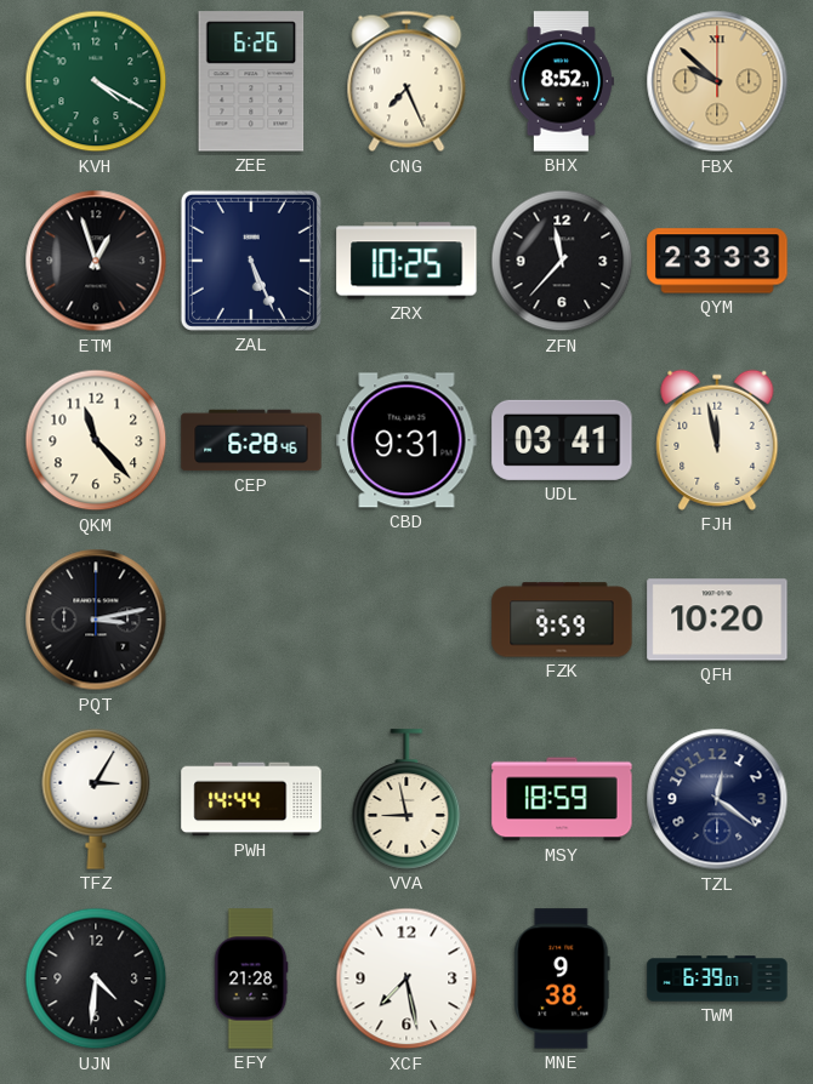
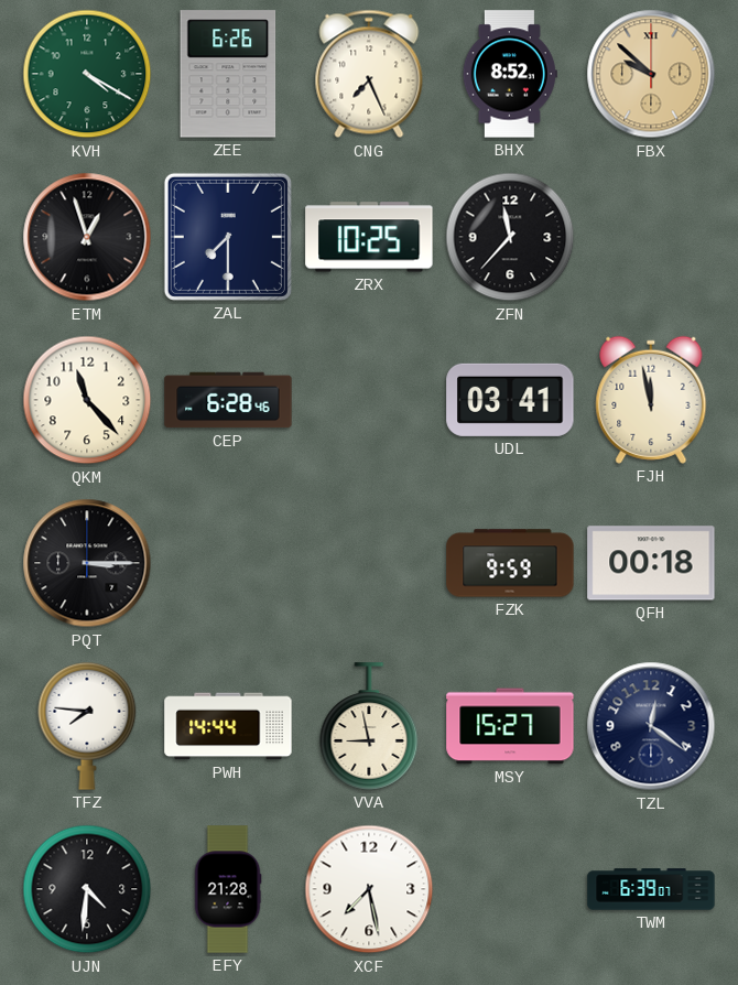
ZAL: 5:26 -> 7:30 (228, 237)
QYM: 23:33 -> none (717, 261)
CBD: 9:31 -> none (406, 440)
PQT: 3:13 -> 3:15 (87, 563)
QFH: 10:20 -> 00:18 (651, 563)
TFZ: 3:05 -> 7:46 (87, 726)
MSY: 18:59 -> 15:27 (510, 726)
MNE: 9:38 -> none (562, 979)
